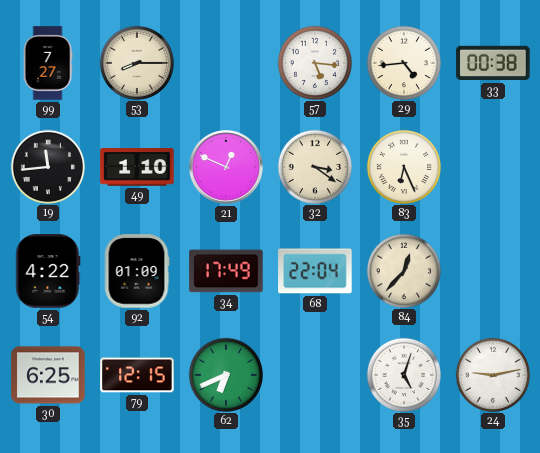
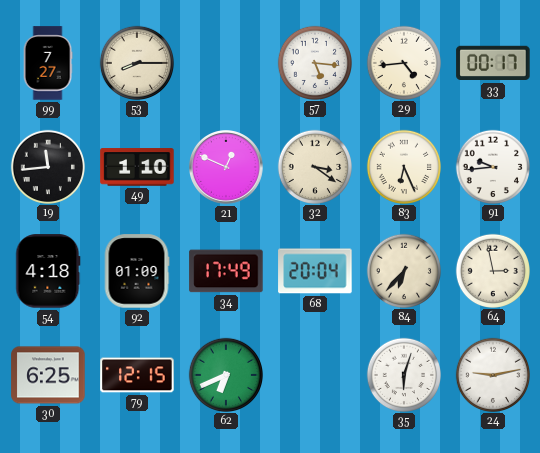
33: 00:38 -> 00:17 (493, 63)
91: none -> 9:44 (492, 166)
54: 4:22 -> 4:18 (48, 271)
68: 22:04 -> 20:04 (315, 271)
84: 12:37 -> 6:37 (403, 270)
64: none -> 2:58 (492, 270)
35: 5:03 -> 6:03 (403, 374)
